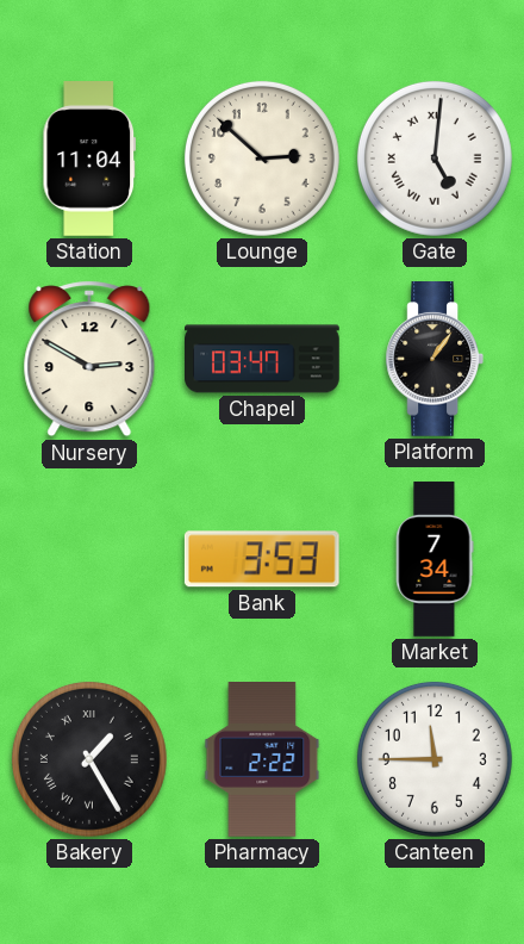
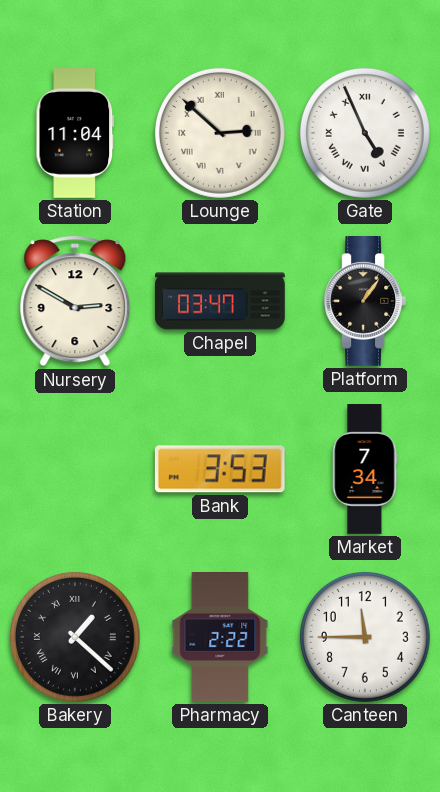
Lounge numerals: Arabic -> Roman (220, 133)
Gate: 5:01 -> 4:56 (365, 133)
Bakery: 1:25 -> 1:22 (75, 637)
